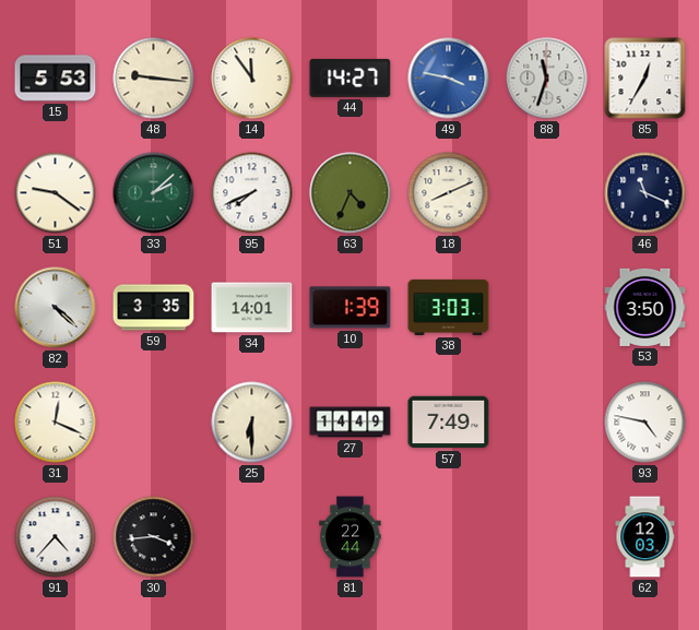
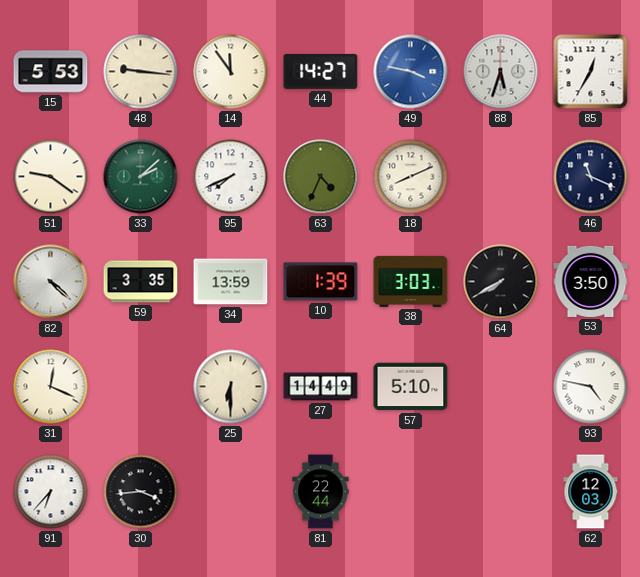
88: 11:33 -> 5:33 (501, 72)
34: 14:01 -> 13:59 (231, 282)
64: none -> 7:40 (501, 282)
57: 7:49 -> 5:10 (411, 387)
91: 4:37 -> 6:37 (51, 492)
